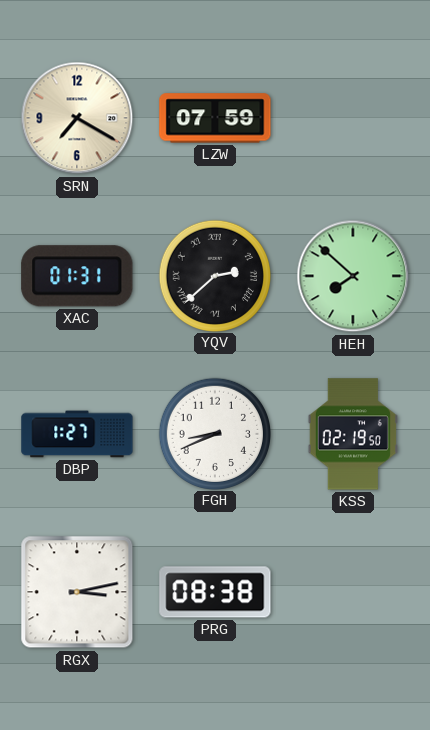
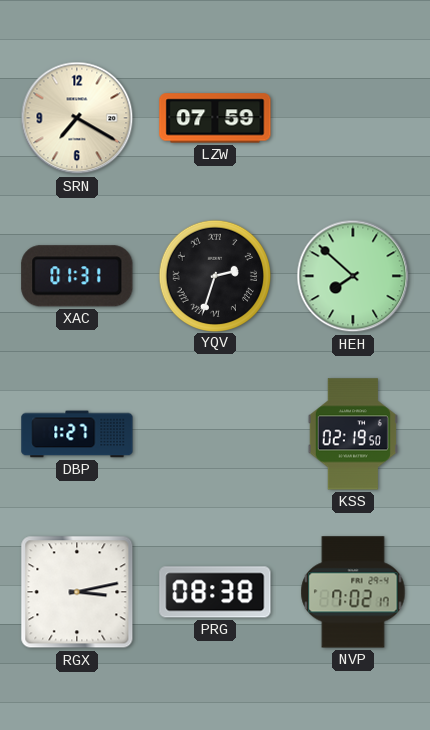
YQV: 2:38 -> 2:33 (214, 275)
FGH: 8:41 -> none (214, 433)
NVP: none -> 7:02 (353, 592)
